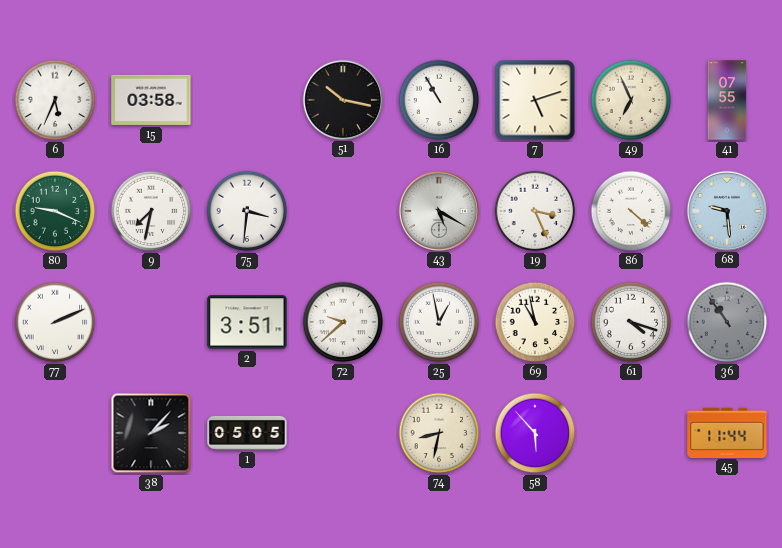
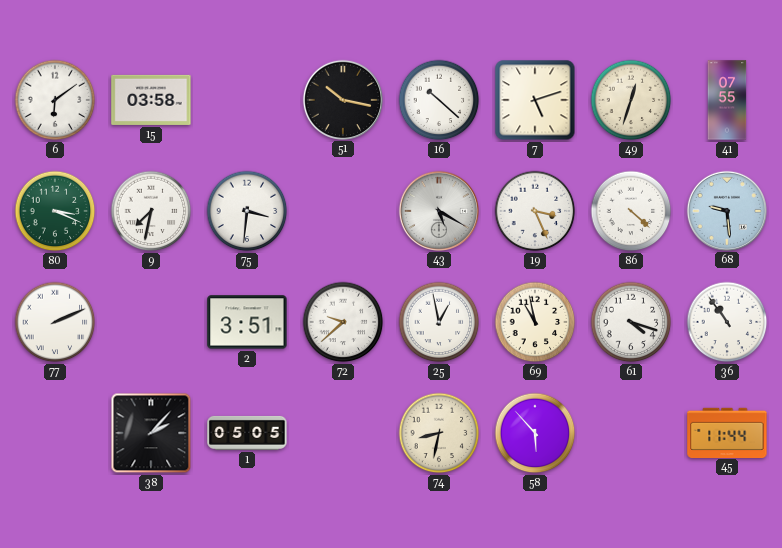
6: 5:34 -> 6:09 (55, 100)
16: 10:55 -> 10:22 (439, 100)
49: 6:56 -> 12:33 (631, 100)
80: 9:19 -> 3:19 (55, 211)
36 dial: grey -> white (727, 322)
